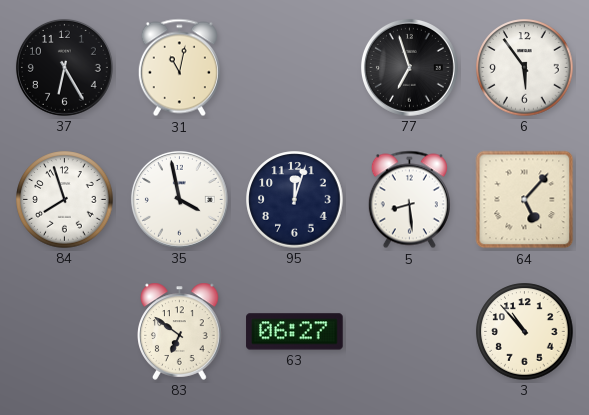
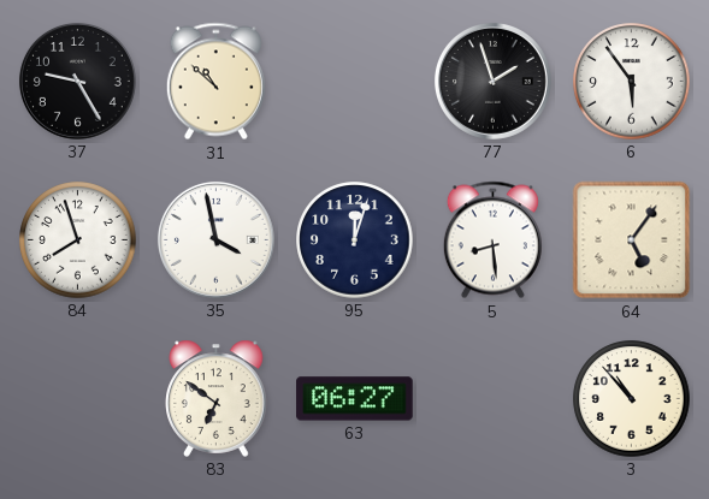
37: 6:25 -> 9:25 (77, 81)
31: 11:02 -> 10:52 (215, 82)
77: 6:57 -> 1:57 (492, 81)
64: 5:07 -> 5:06 (632, 240)
